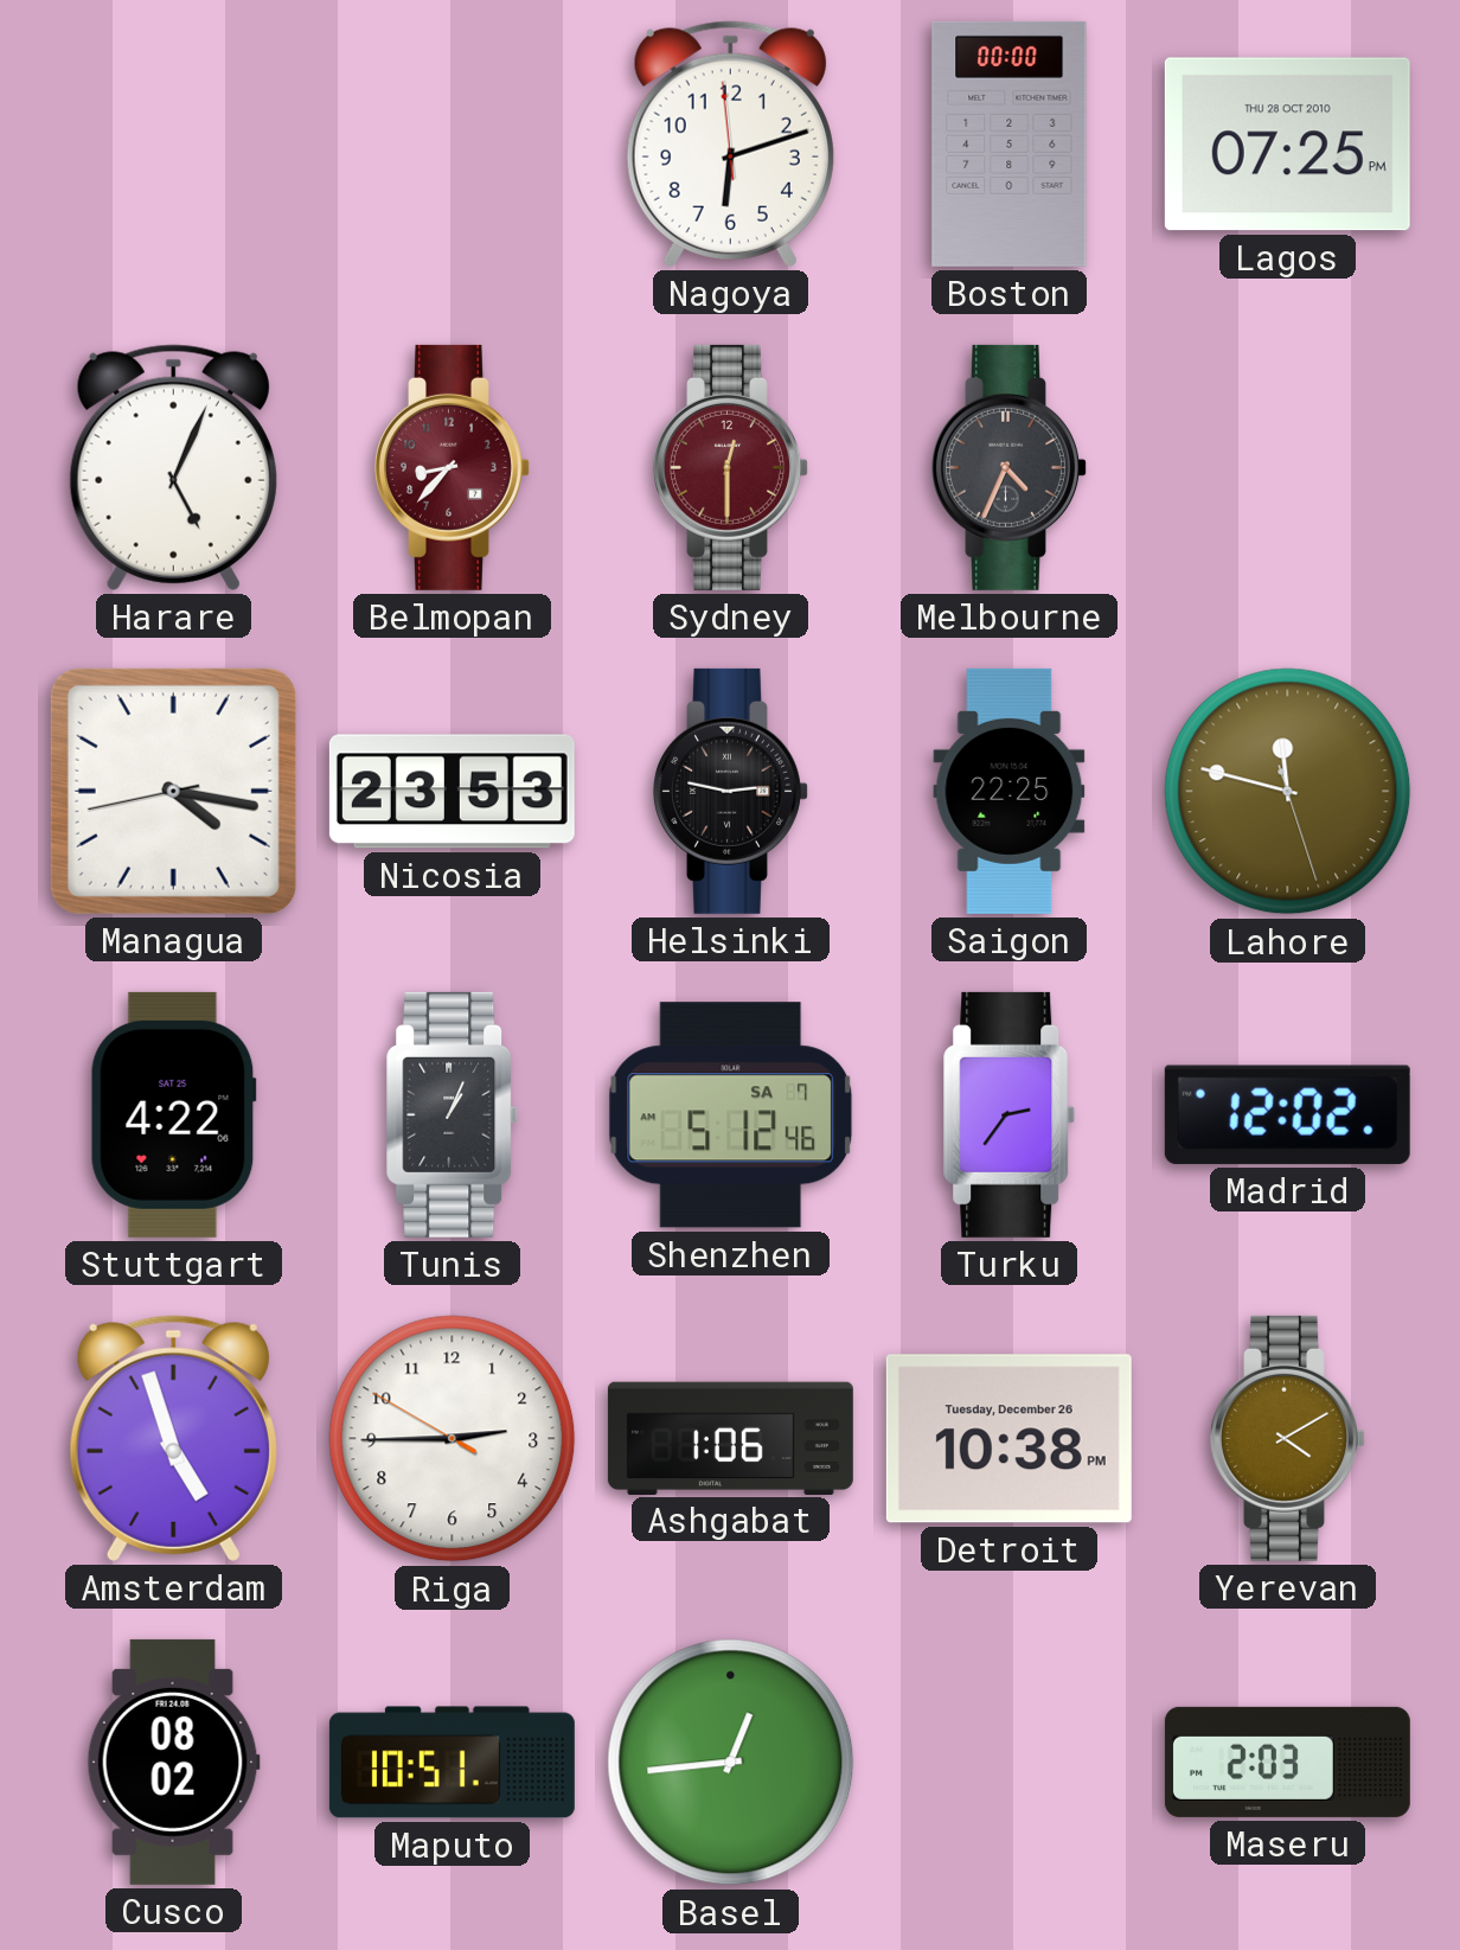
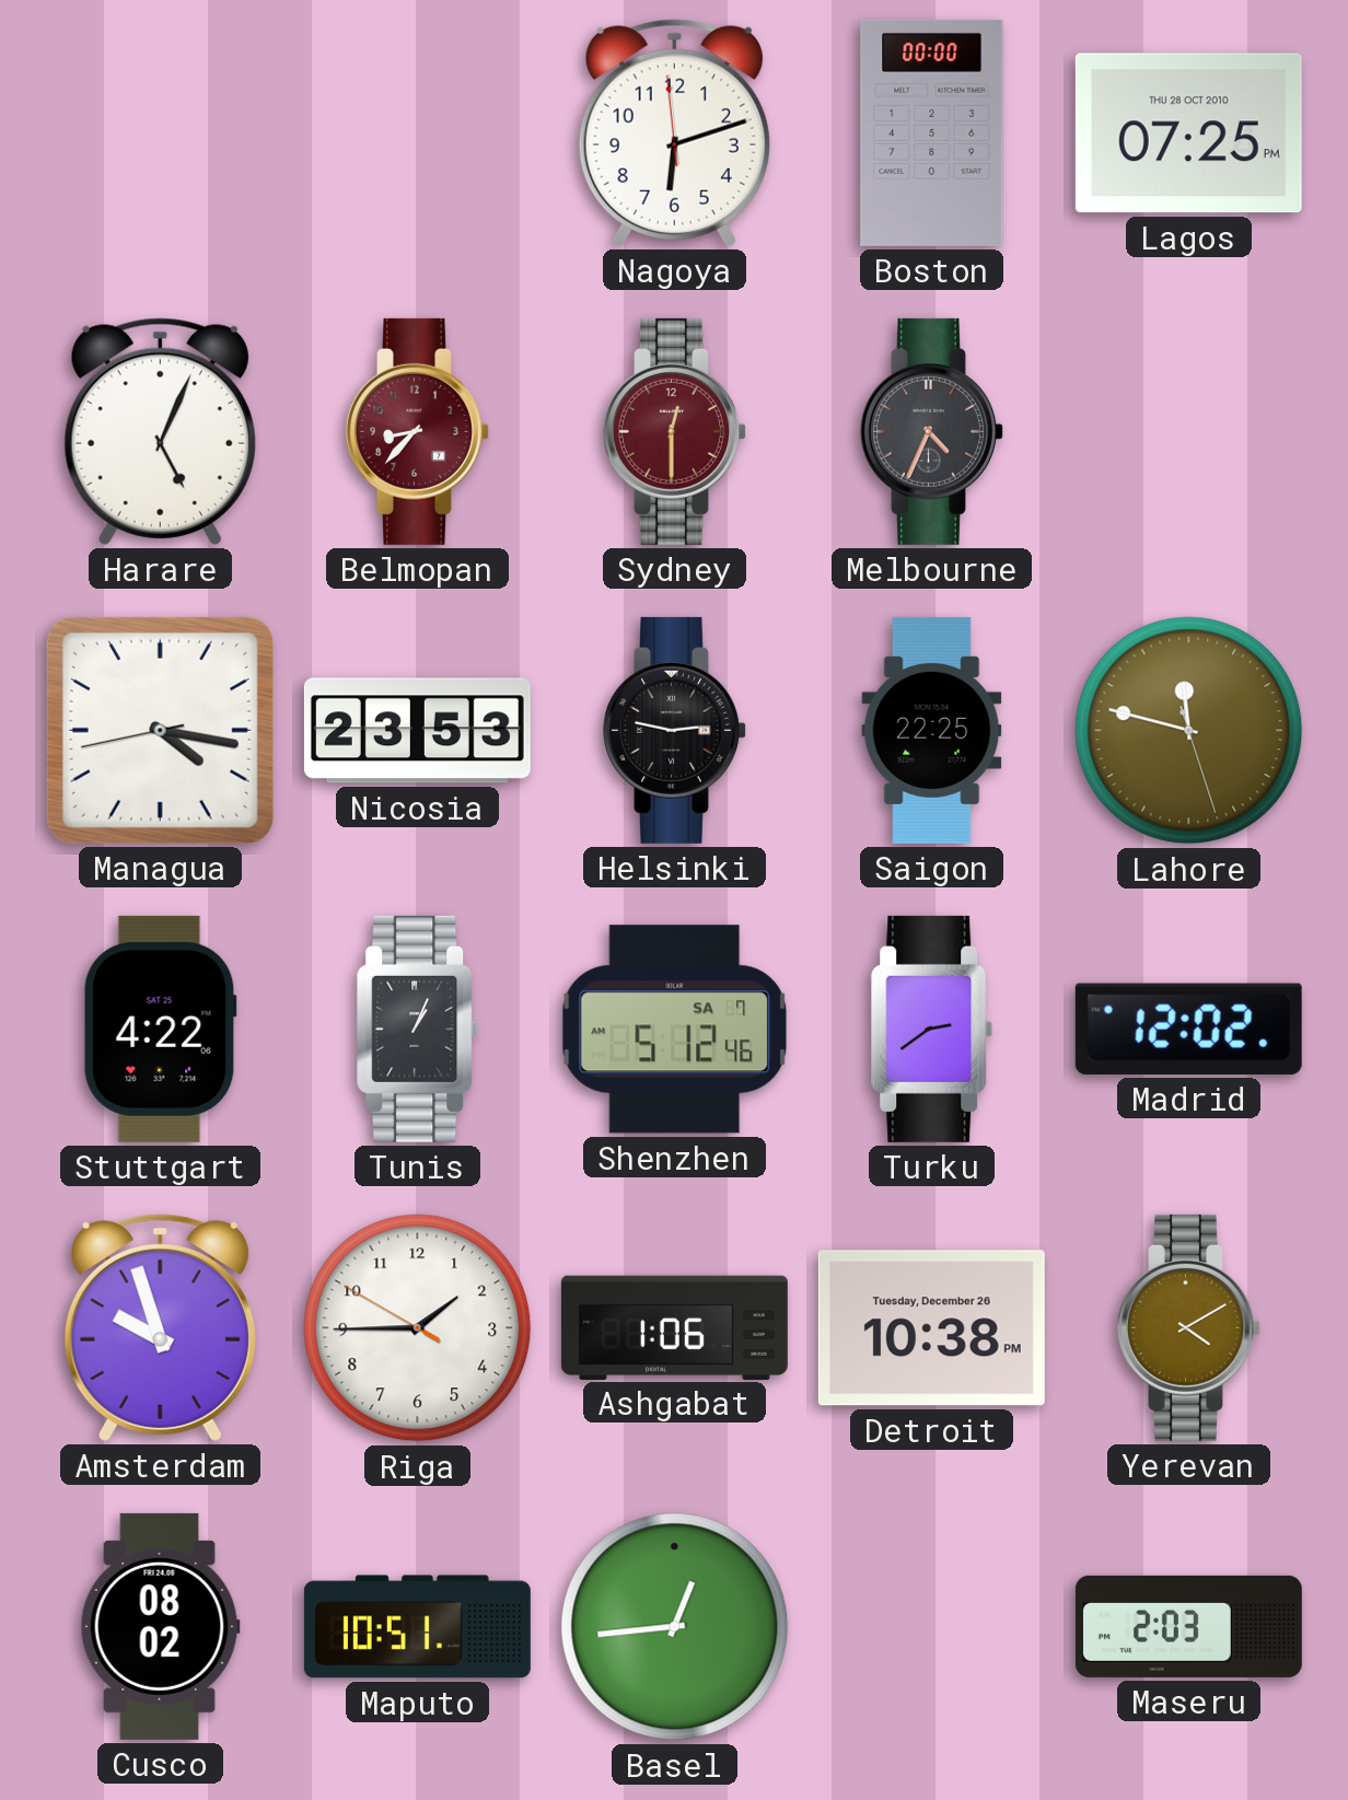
Turku: 2:36 -> 2:39 (932, 1029)
Amsterdam: 4:57 -> 9:57 (160, 1327)
Riga: 2:44 -> 1:44 (418, 1328)
